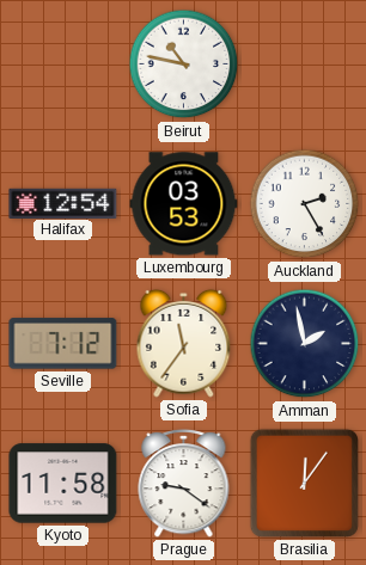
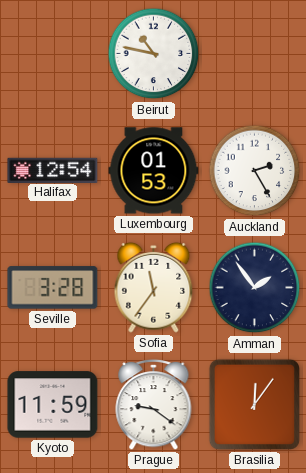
Luxembourg: 03:53 -> 01:53 (154, 171)
Seville: 7:12 -> 3:28 (53, 288)
Amman: 1:58 -> 1:54 (255, 288)
Kyoto: 11:58 -> 11:59 (53, 405)
